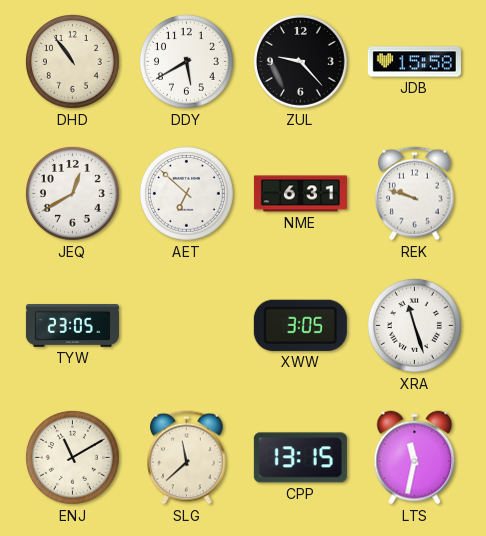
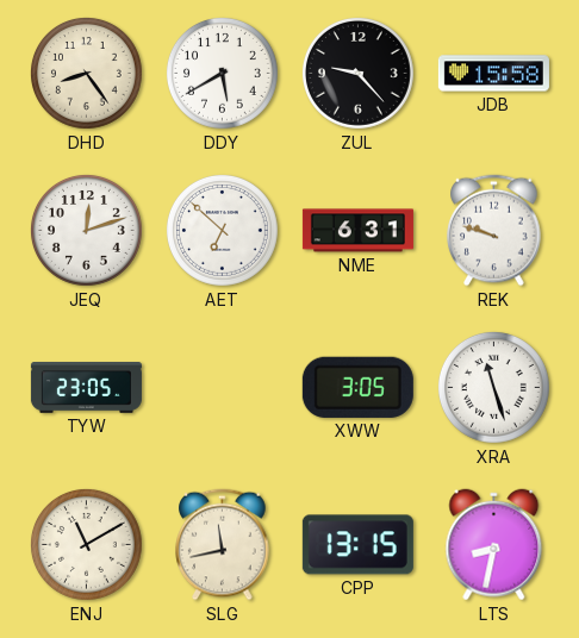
DHD: 10:54 -> 8:24 (87, 74)
JEQ: 12:40 -> 12:12 (87, 231)
SLG: 11:38 -> 11:43 (223, 545)
LTS: 11:32 -> 8:32 (494, 545)
